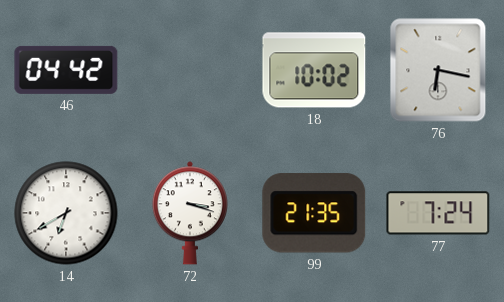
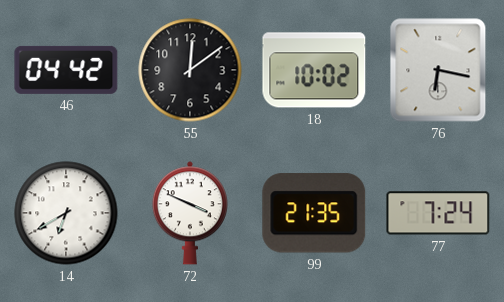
55: none -> 12:09 (190, 70)
72: 3:18 -> 3:49 (190, 213)
